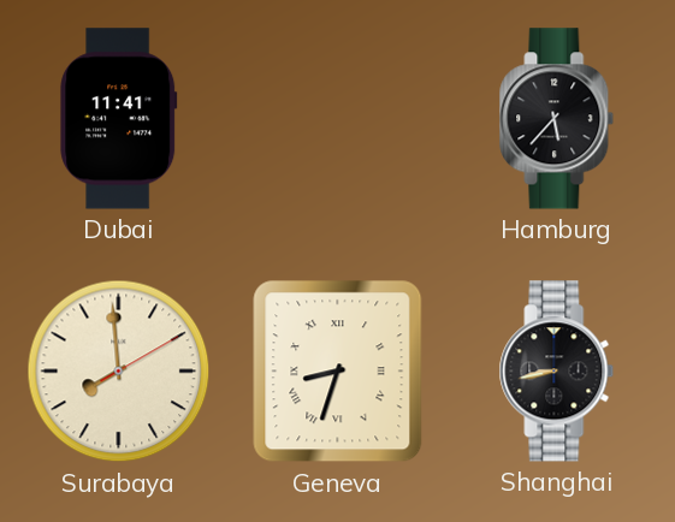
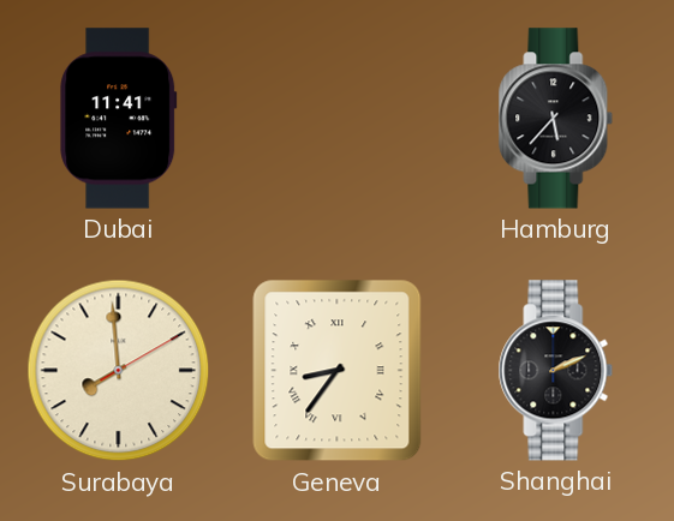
Geneva: 8:33 -> 8:36 (338, 371)
Shanghai: 8:43 -> 2:11 (556, 371)
